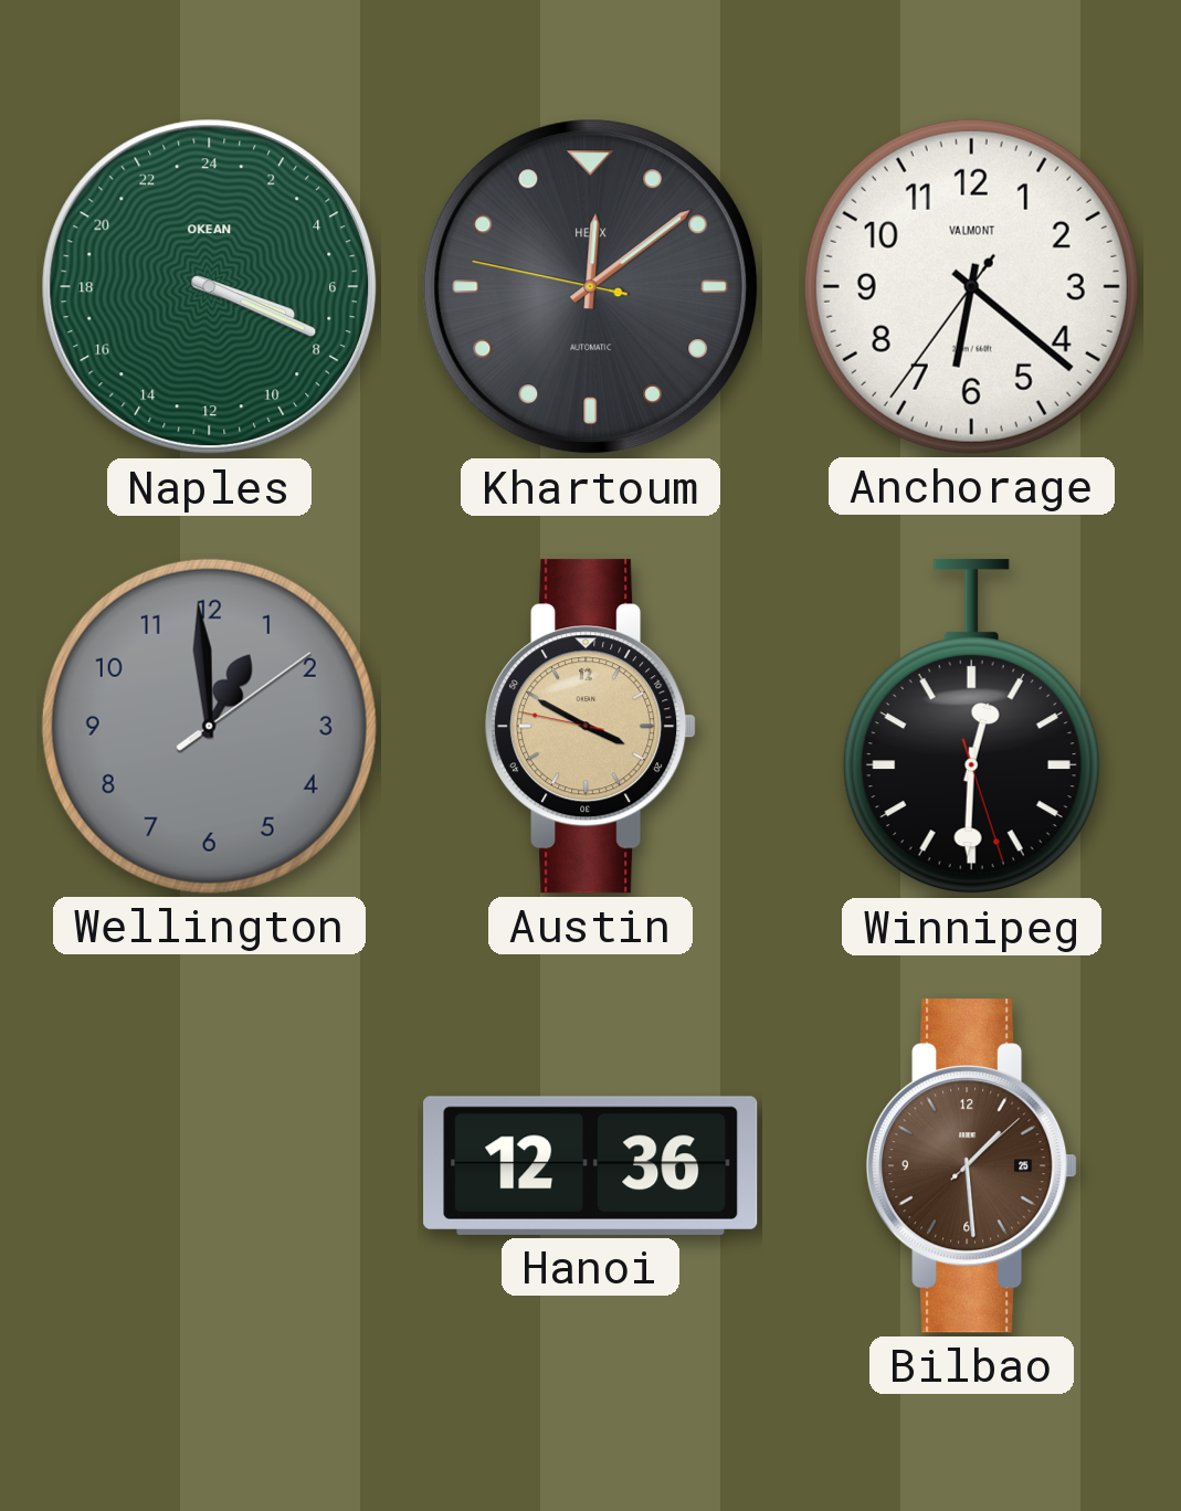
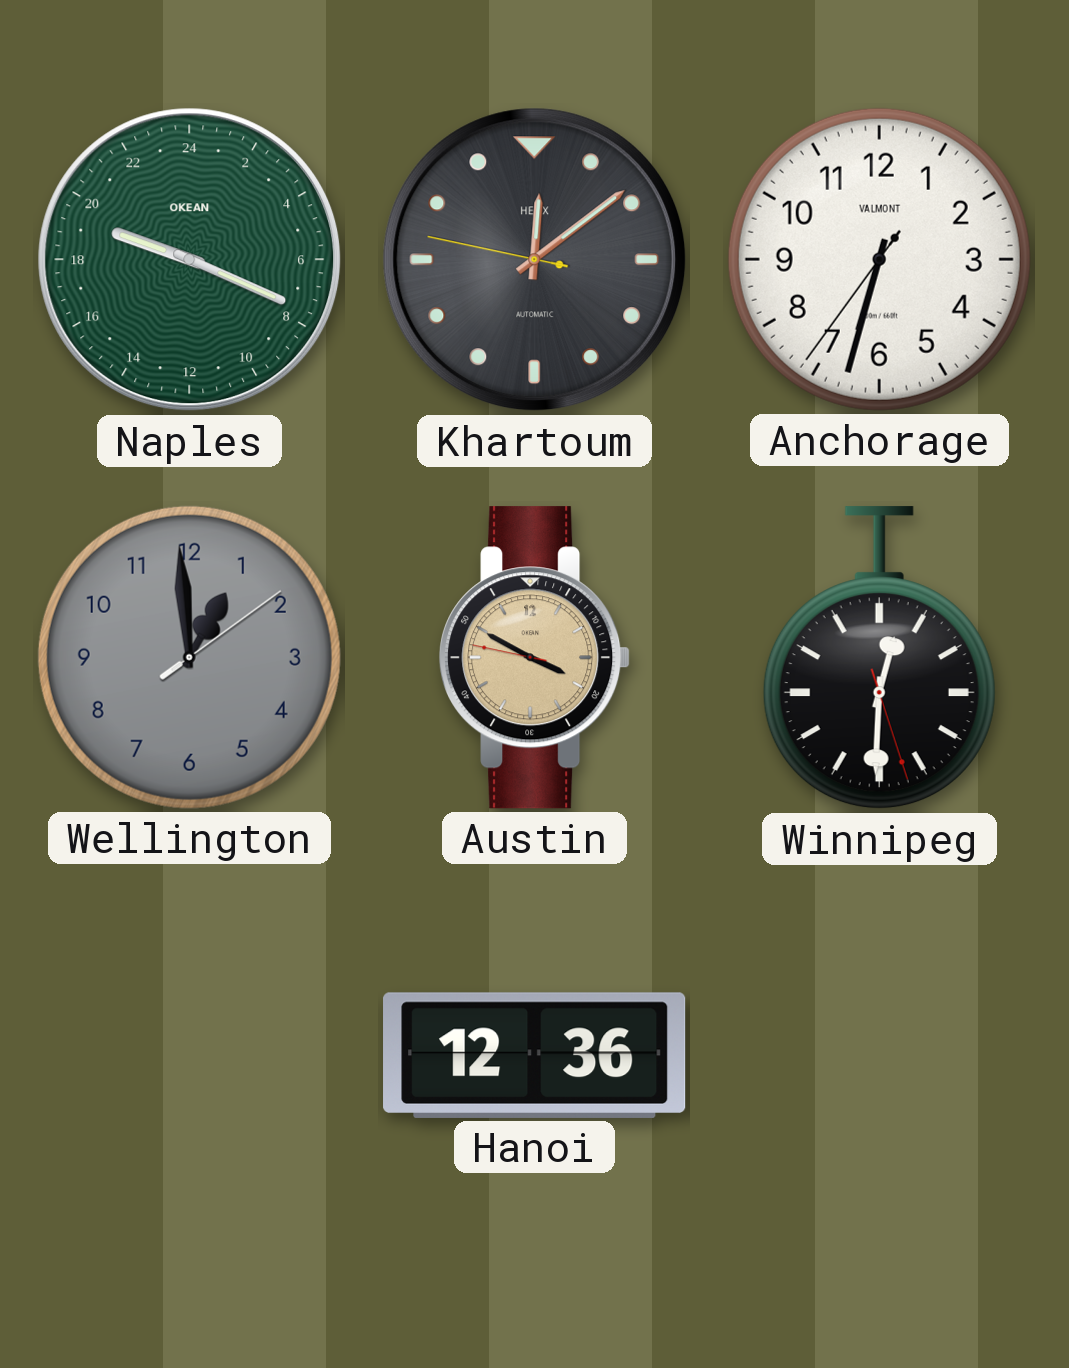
Naples: 7:19 -> 19:19 (190, 260)
Anchorage: 6:21 -> 6:32 (879, 259)
Bilbao: 1:29 -> none (972, 1166)
